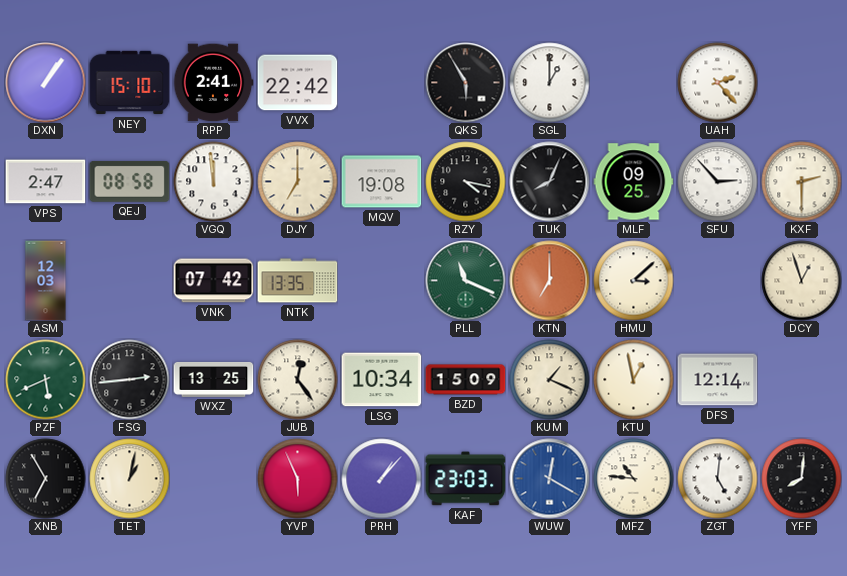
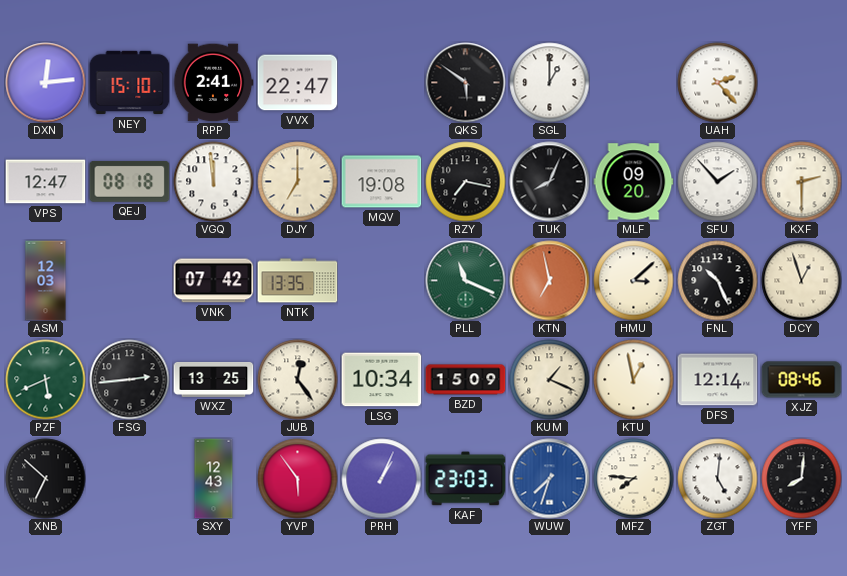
DXN: 1:06 -> 12:14 (45, 82)
VVX: 22:42 -> 22:47 (297, 83)
QKS: 5:55 -> 5:51 (465, 82)
VPS: 2:47 -> 12:47 (45, 182)
QEJ: 08:58 -> 08:18 (129, 182)
RZY: 4:17 -> 7:17 (465, 181)
MLF: 09:25 -> 09:20 (633, 182)
SFU: 2:53 -> 1:53 (717, 181)
KTN: 7:00 -> 6:58 (549, 280)
FNL: none -> 10:26 (717, 280)
XJZ: none -> 08:46 (801, 380)
XNB: 6:55 -> 6:52 (45, 478)
TET: 1:02 -> none (129, 478)
SXY: none -> 12:43 (214, 478)
YVP: 5:56 -> 5:54 (297, 478)
PRH: 1:07 -> 1:04 (381, 478)
WUW: 12:20 -> 7:33 (549, 478)
MFZ: 10:46 -> 7:46 (633, 478)
